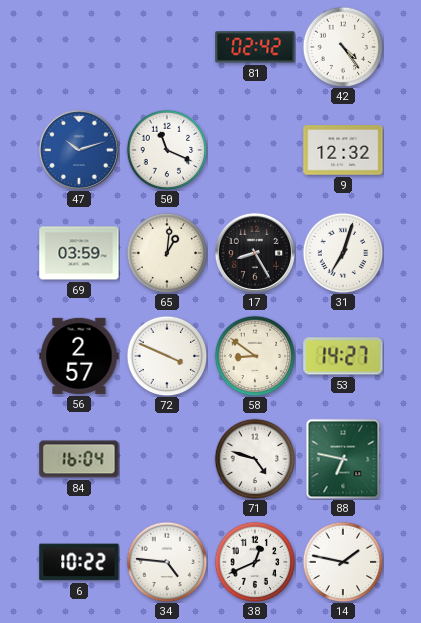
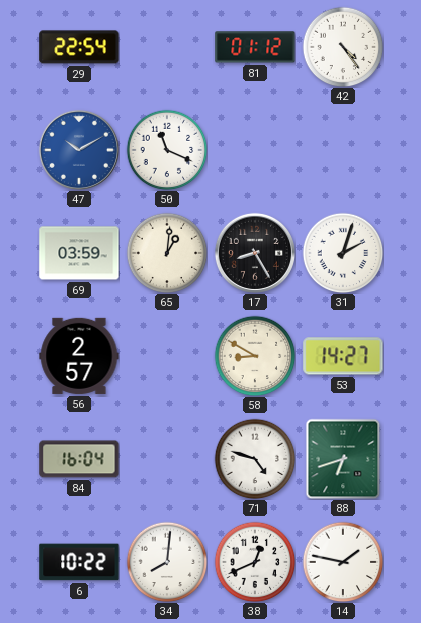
29: none -> 22:54 (79, 47)
81: 02:42 -> 01:12 (255, 47)
47: 10:12 -> 10:10 (79, 150)
9: 12:32 -> none (343, 150)
31: 7:03 -> 2:03 (343, 253)
72: 3:49 -> none (167, 356)
58: 8:51 -> 8:50 (255, 356)
88: 6:47 -> 6:42 (343, 459)
34: 4:46 -> 8:01 (167, 562)
